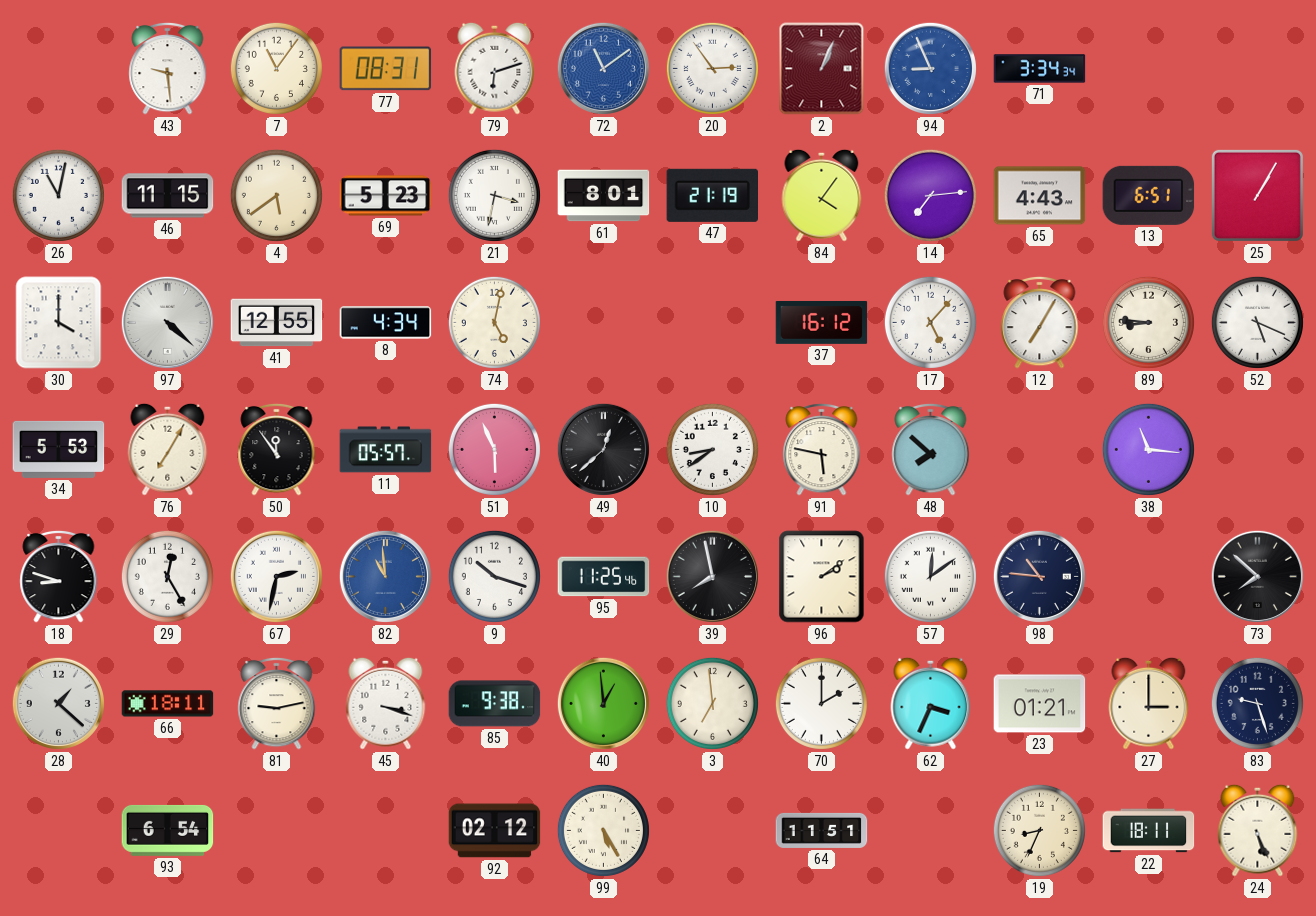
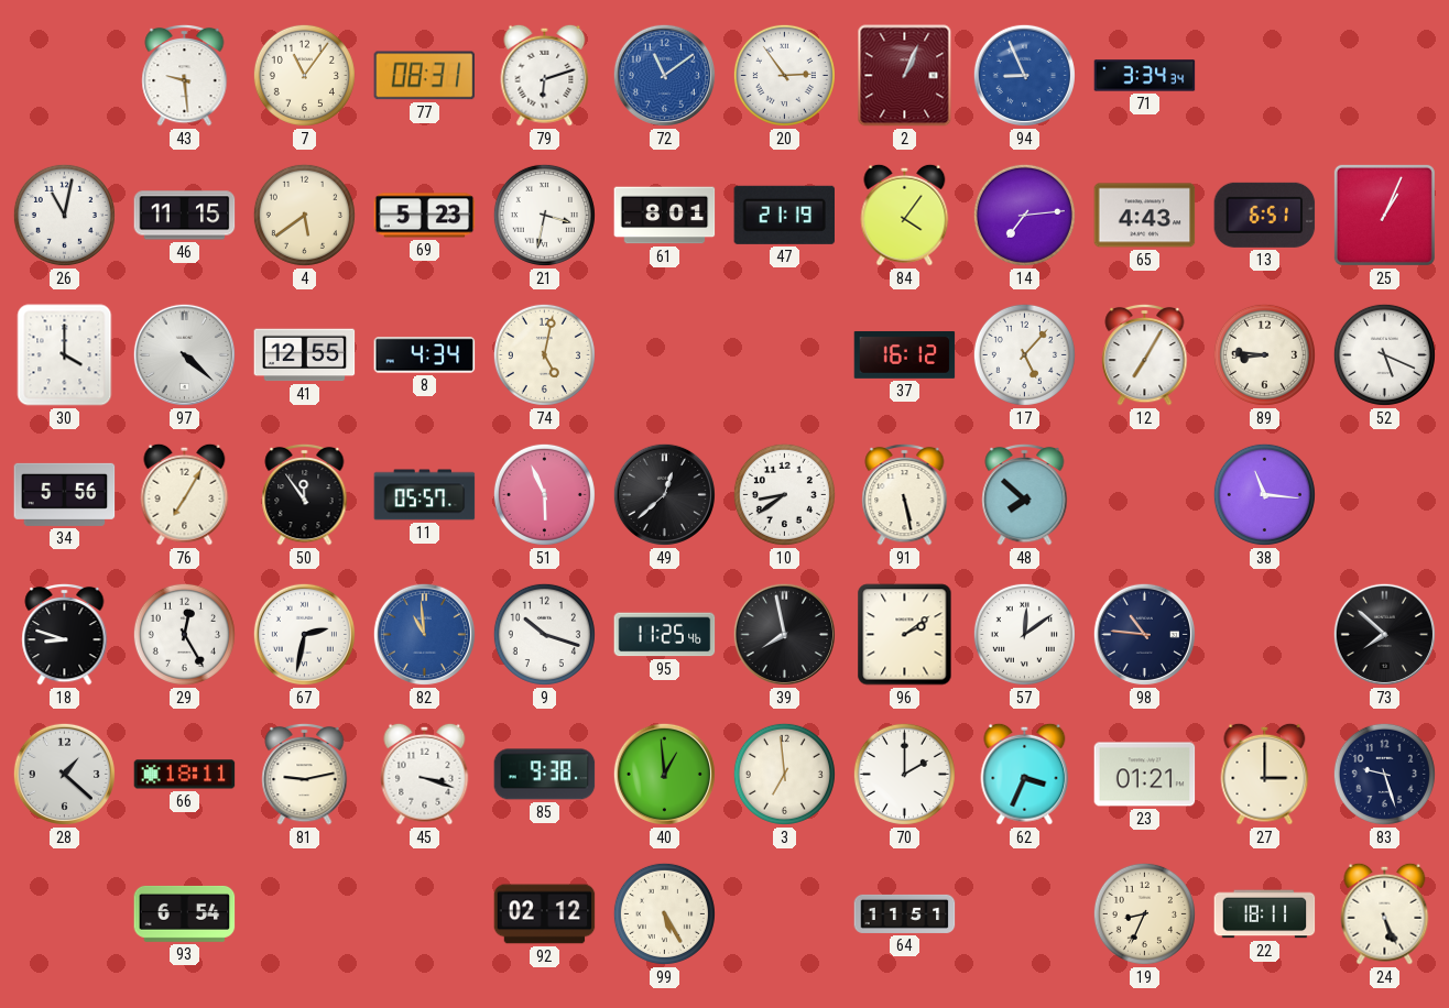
25: 1:05 -> 1:04 (1384, 215)
34: 5:53 -> 5:56 (65, 494)
91: 5:47 -> 5:28 (905, 494)
